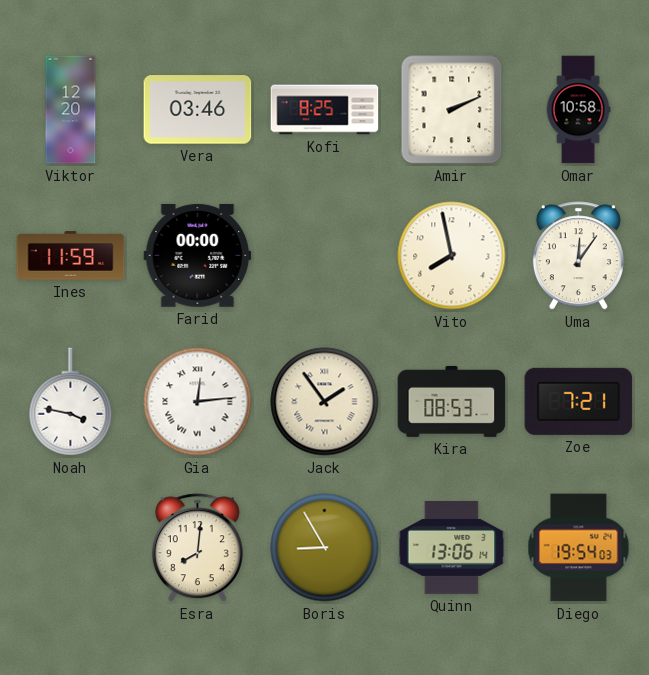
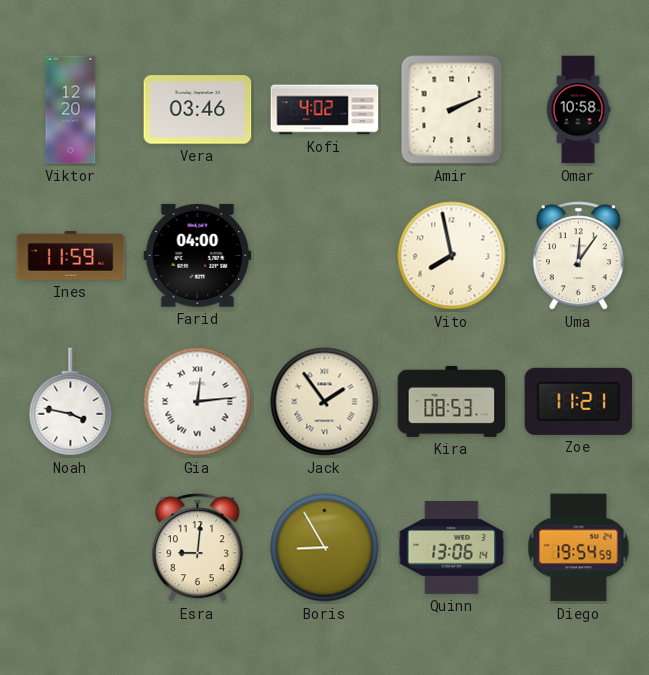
Kofi: 8:25 -> 4:02 (325, 110)
Farid: 00:00 -> 04:00 (198, 255)
Zoe: 7:21 -> 11:21 (579, 401)
Esra: 8:01 -> 9:01 (197, 548)
Diego: 19:54:03 -> 19:54:59 (579, 548)
